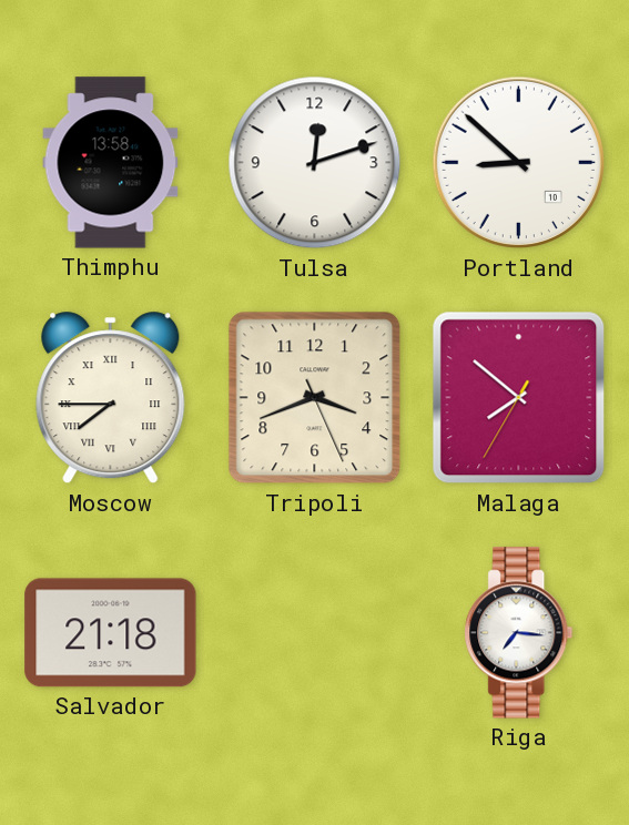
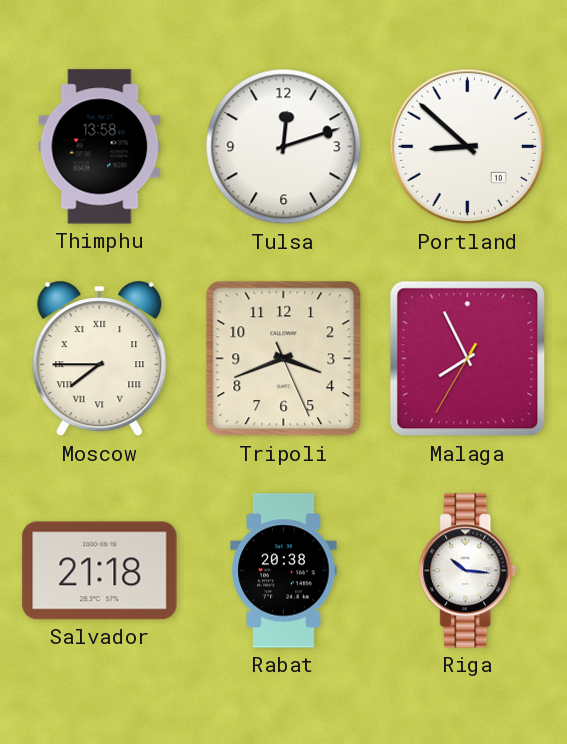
Malaga: 7:51 -> 7:55 (468, 359)
Rabat: none -> 20:38 (284, 571)
Riga: 7:16 -> 10:16 (468, 571)
